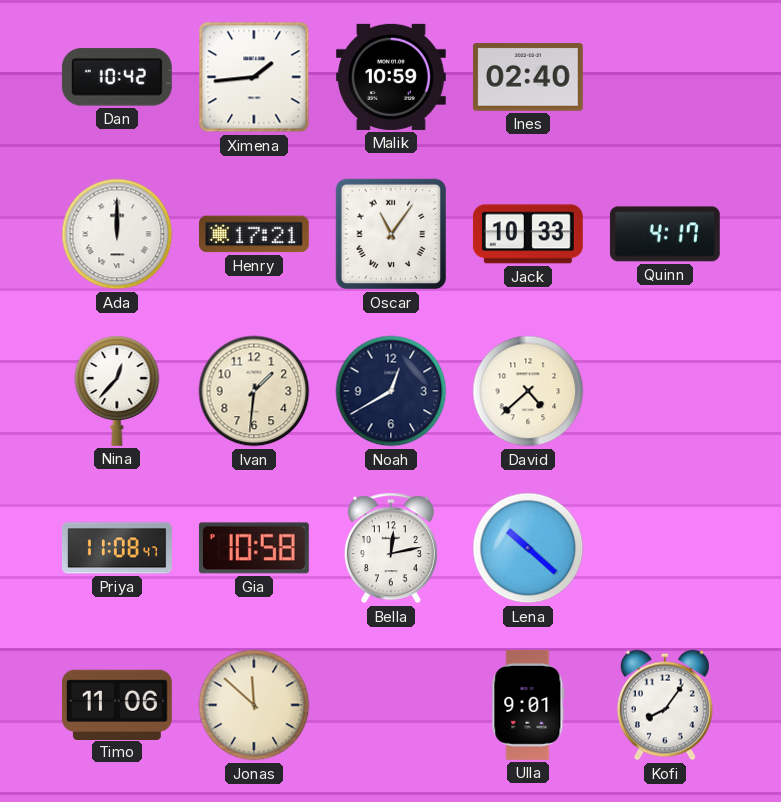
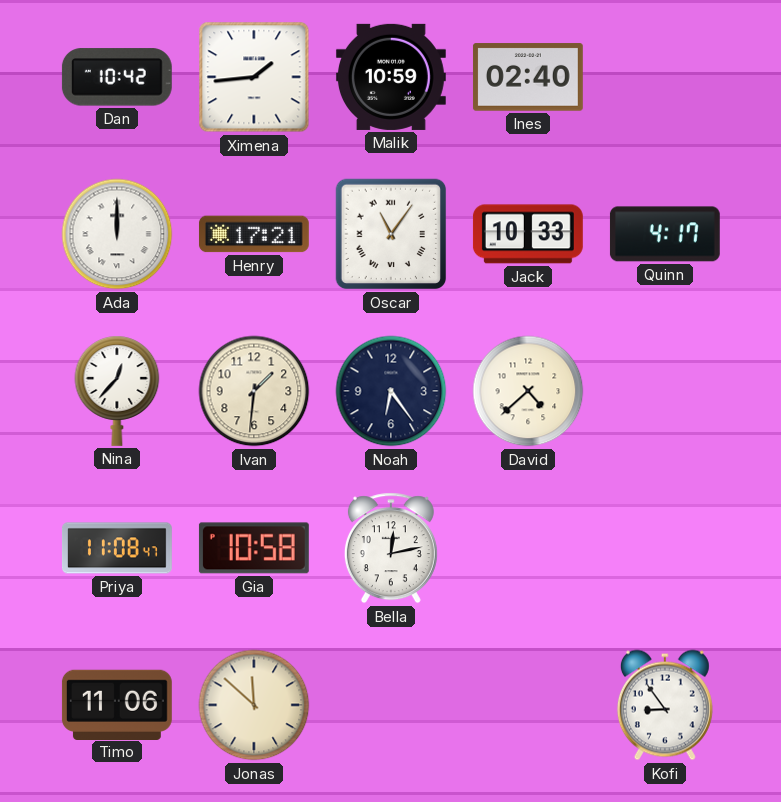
Noah: 12:40 -> 6:24 (391, 391)
Lena: 10:22 -> none (528, 548)
Ulla: 9:01 -> none (528, 705)
Kofi: 8:06 -> 8:54 (665, 705)
